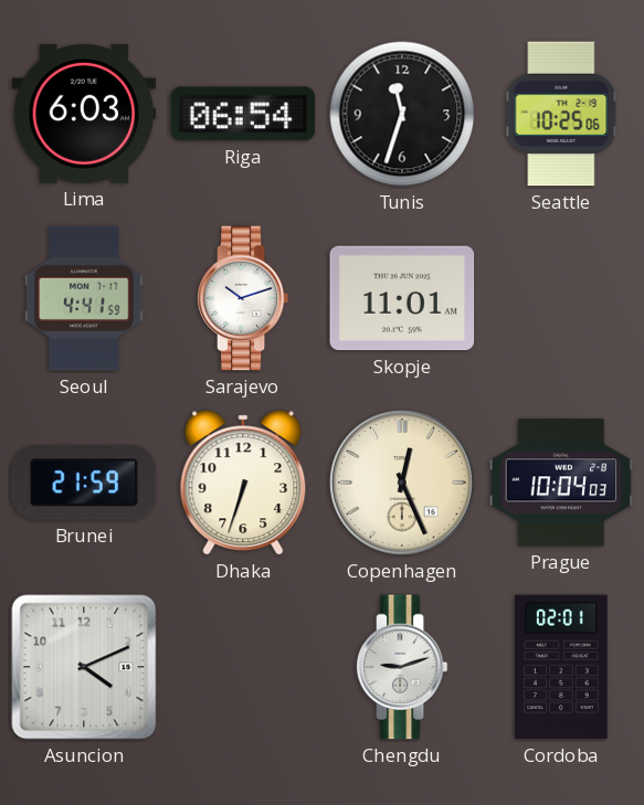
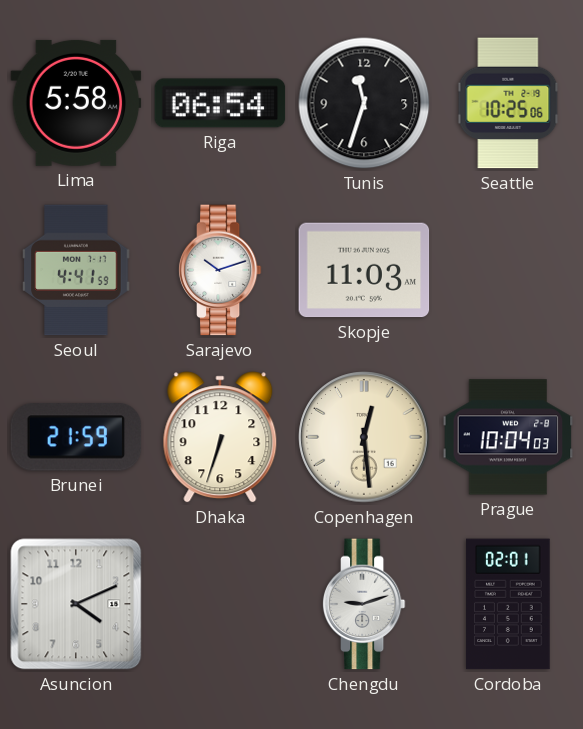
Lima: 6:03 -> 5:58 (76, 103)
Skopje: 11:01 -> 11:03 (364, 270)
Copenhagen: 12:26 -> 12:29 (364, 437)
